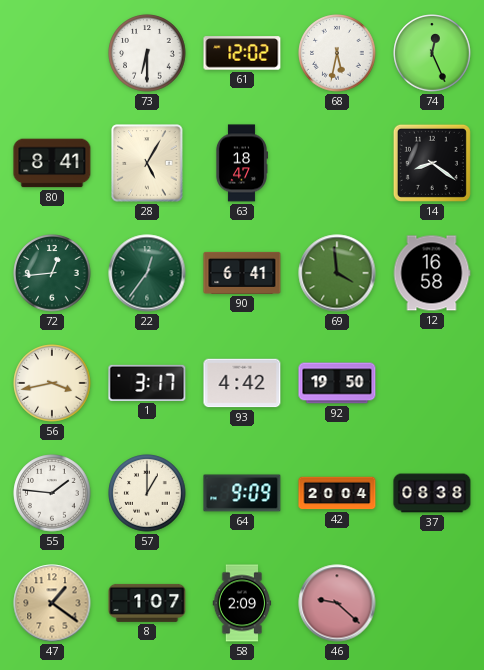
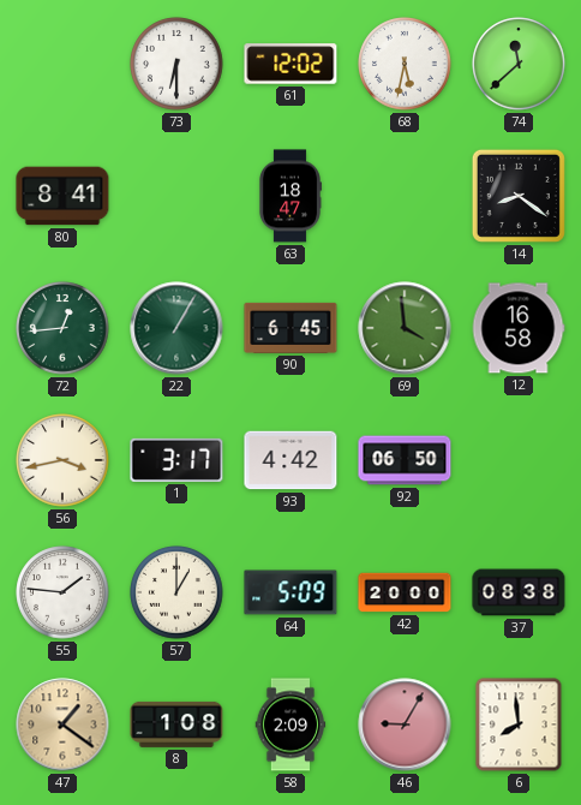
74: 12:26 -> 11:38 (519, 64)
28: 5:05 -> none (147, 163)
22: 12:36 -> 1:05 (176, 328)
90: 6:41 -> 6:45 (290, 328)
92: 19:50 -> 06:50 (405, 460)
64: 9:09 -> 5:09 (290, 592)
42: 20:04 -> 20:00 (405, 592)
8: 1:07 -> 1:08 (176, 724)
46: 9:22 -> 9:05 (405, 724)
6: none -> 7:59 (519, 724)
